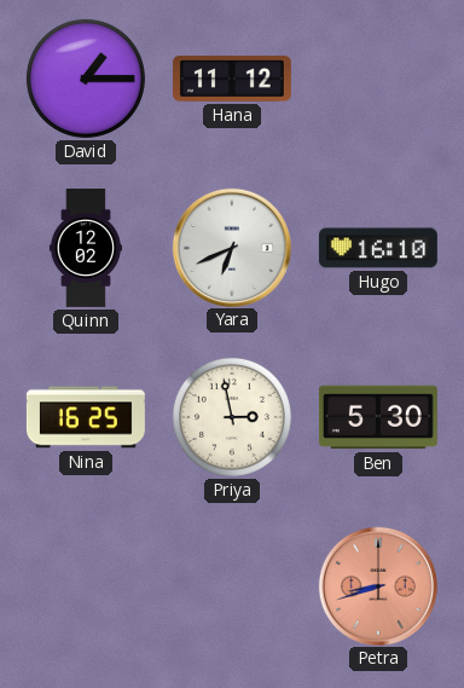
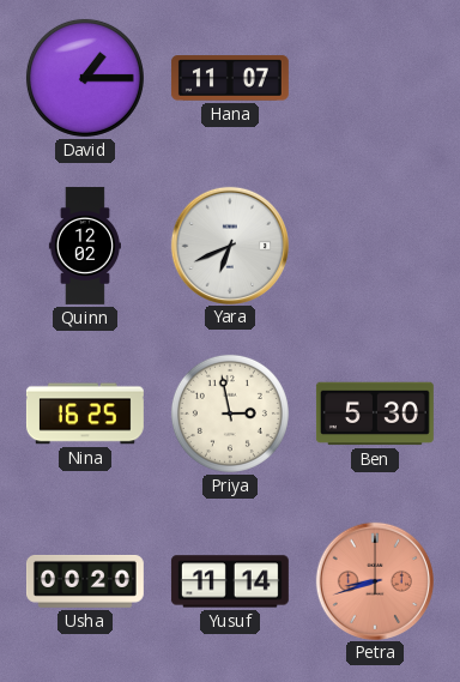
Hana: 11:12 -> 11:07 (230, 78)
Hugo: 16:10 -> none (378, 248)
Usha: none -> 00:20 (85, 581)
Yusuf: none -> 11:14 (230, 581)
